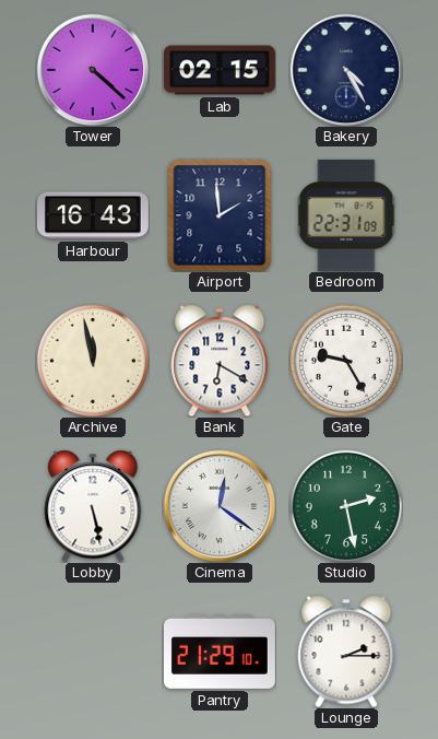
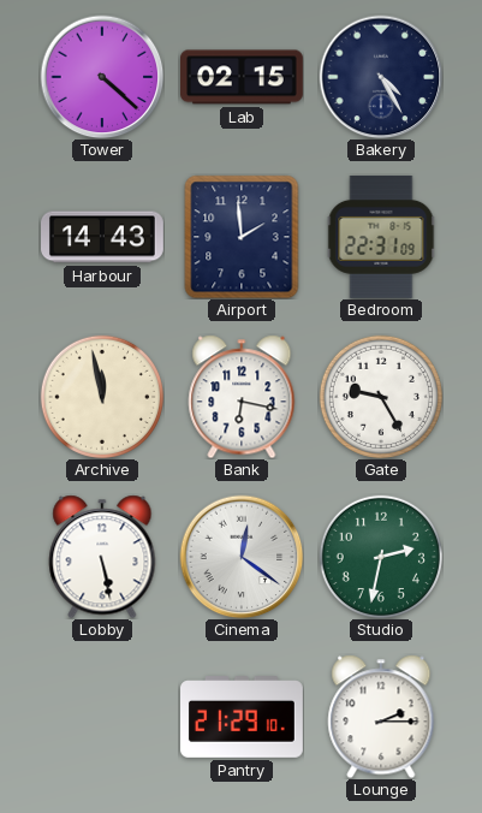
Harbour: 16:43 -> 14:43 (103, 237)
Bank: 6:20 -> 6:17 (242, 397)
Studio: 2:28 -> 2:32 (381, 557)
